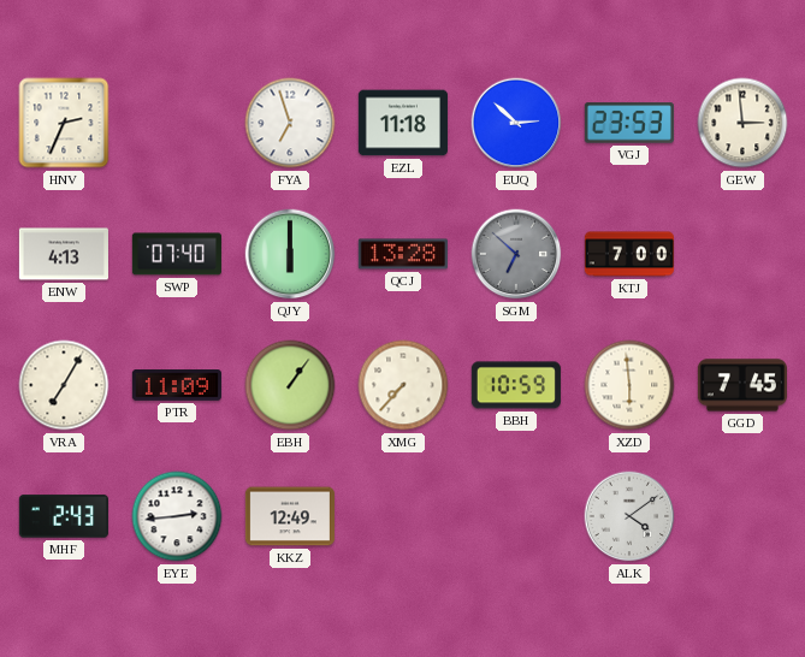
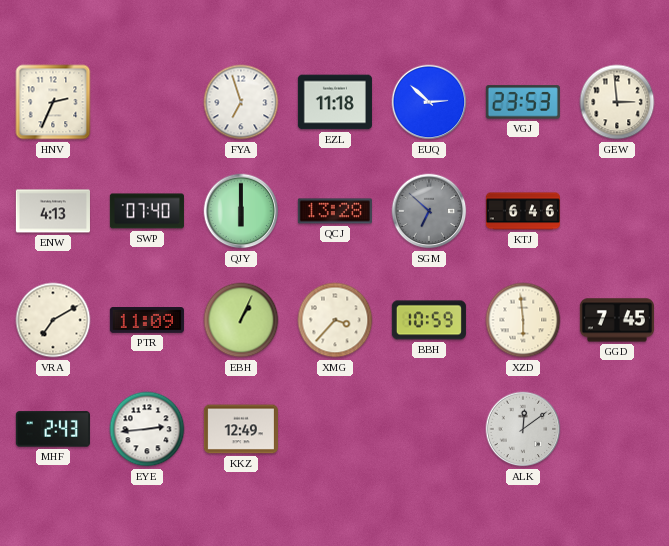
KTJ: 7:00 -> 6:46 (523, 211)
VRA: 7:05 -> 7:10 (53, 320)
EBH: 1:06 -> 1:04 (241, 320)
XMG: 7:37 -> 3:37 (335, 320)
ALK: 4:09 -> 12:09 (523, 429)
